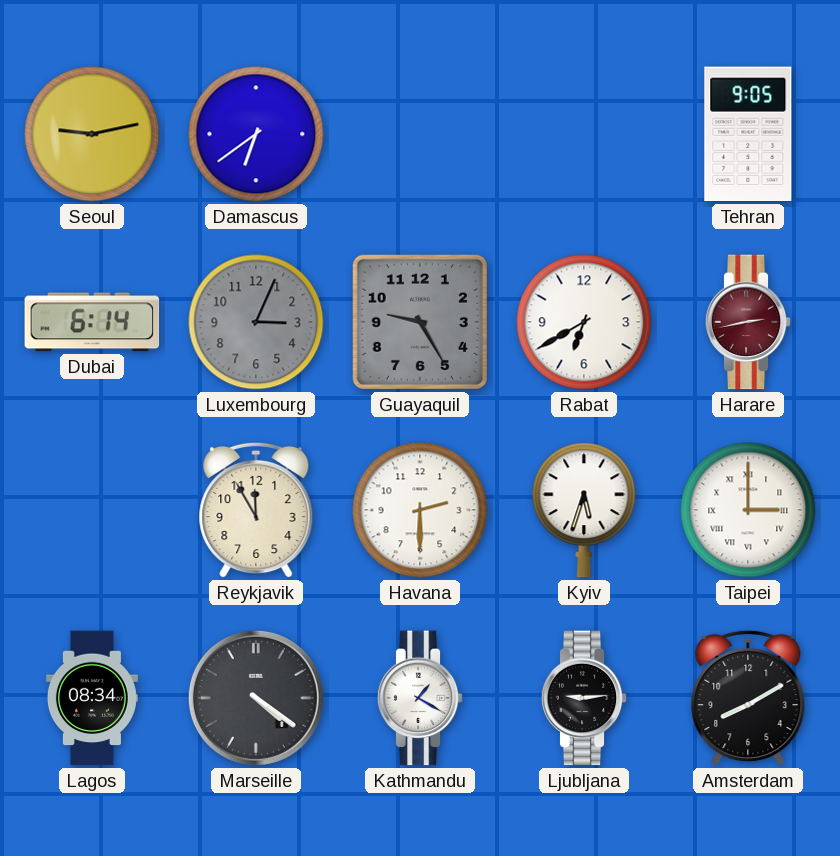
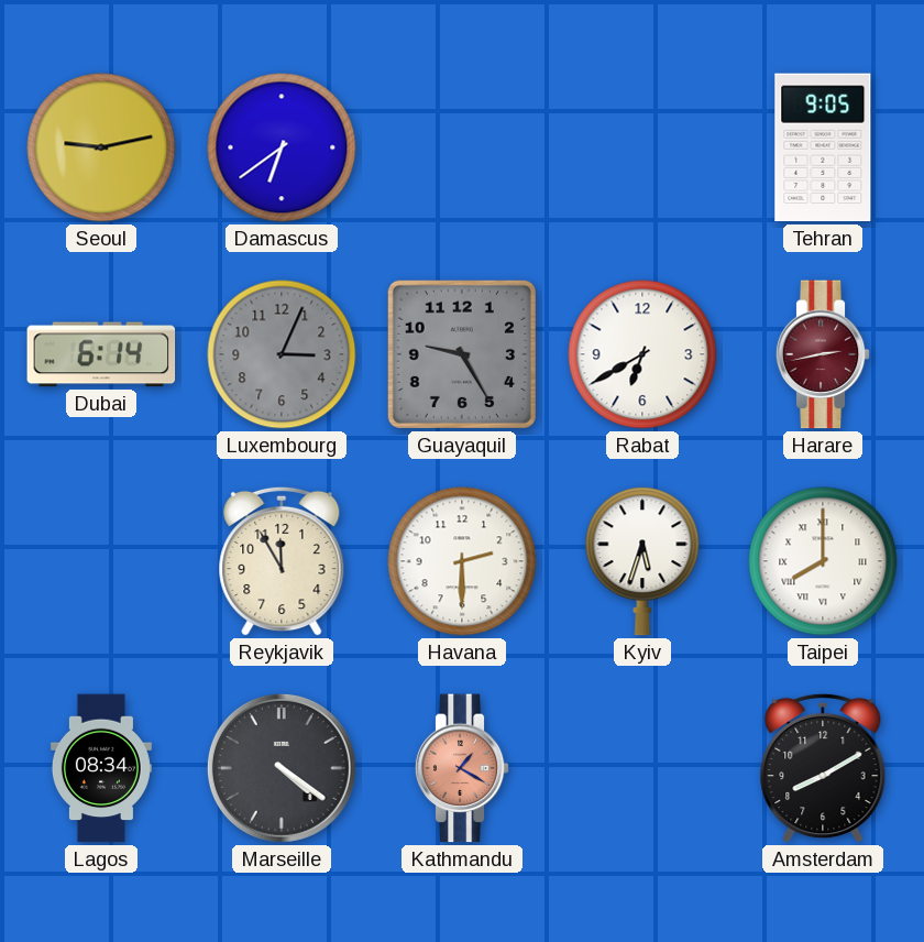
Taipei: 3:00 -> 8:00 (823, 561)
Kathmandu dial: white -> salmon (462, 768)
Ljubljana: 9:14 -> none (584, 698)
